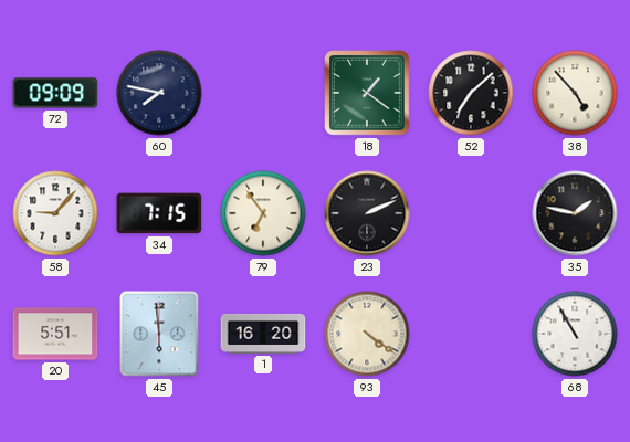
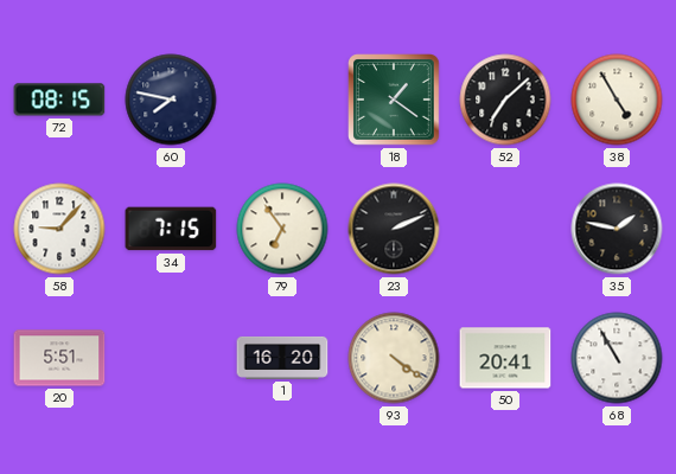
72: 09:09 -> 08:15 (59, 100)
38: 4:53 -> 4:55 (617, 100)
45: 5:59 -> none (159, 334)
50: none -> 20:41 (505, 358)
